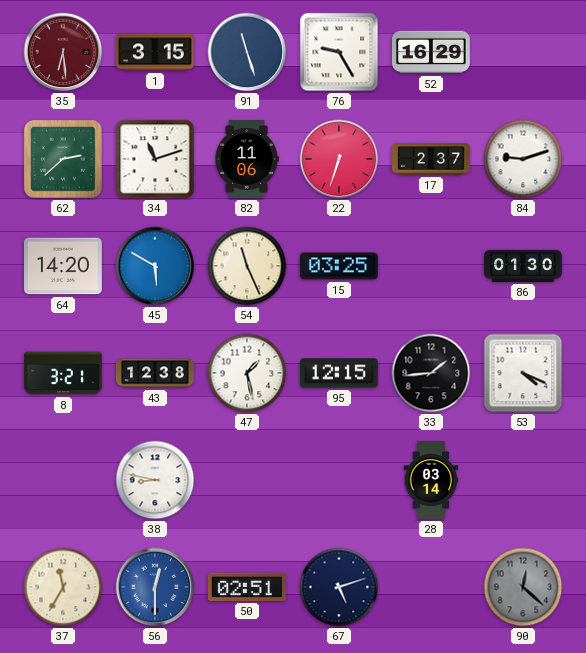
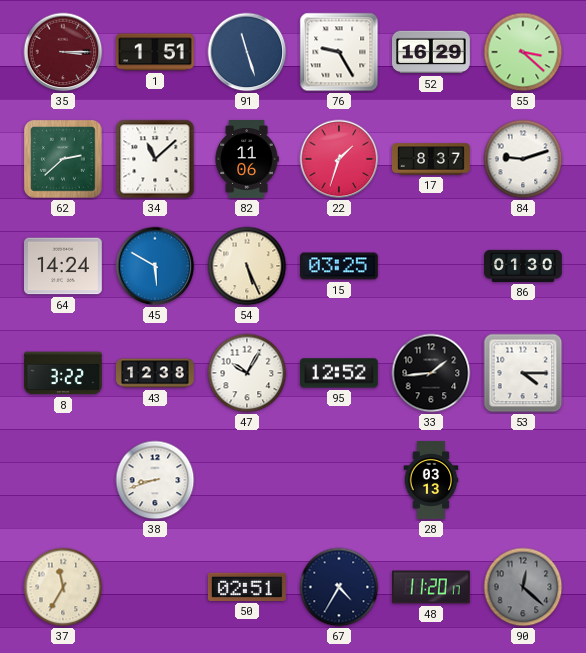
35: 6:29 -> 3:15 (63, 52)
1: 3:15 -> 1:51 (156, 52)
55: none -> 3:22 (523, 52)
34: 11:12 -> 11:08 (155, 159)
22: 6:33 -> 1:33 (339, 159)
17: 2:37 -> 8:37 (432, 159)
64: 14:20 -> 14:24 (64, 266)
54: 11:26 -> 5:26 (247, 266)
8: 3:21 -> 3:22 (64, 373)
47: 1:28 -> 10:05 (247, 373)
95: 12:15 -> 12:52 (340, 373)
53: 4:19 -> 4:15 (523, 373)
38: 8:47 -> 8:42 (155, 480)
28: 03:14 -> 03:13 (431, 480)
56: 12:30 -> none (155, 587)
67: 5:12 -> 4:35 (339, 587)
48: none -> 11:20 (432, 587)
